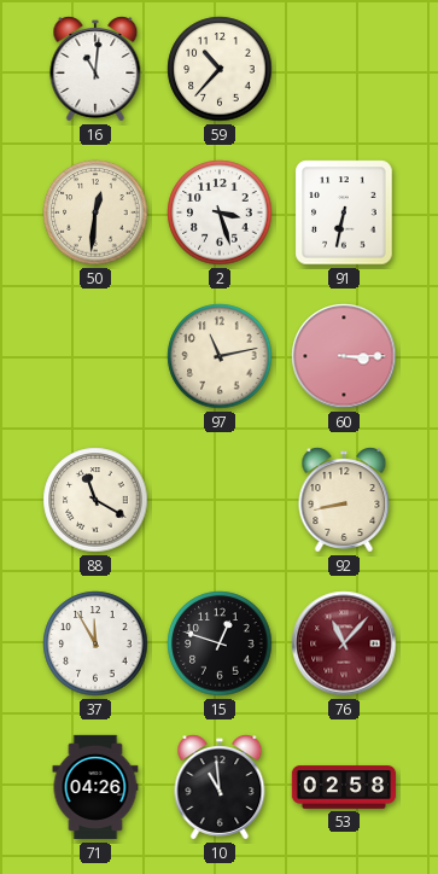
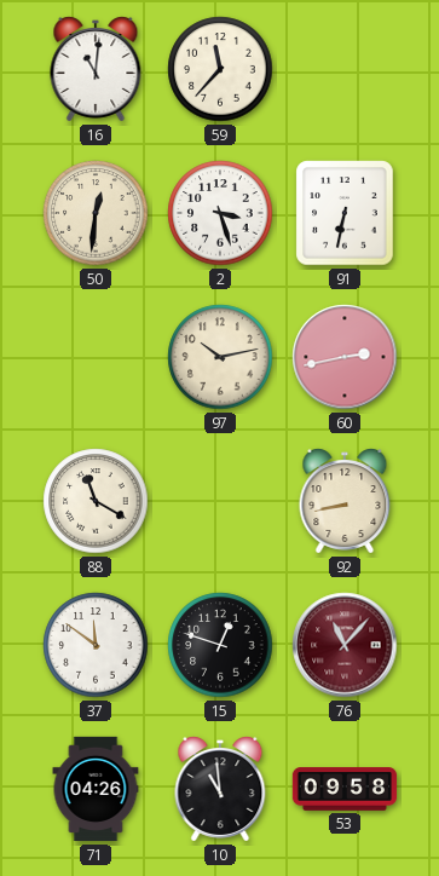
59: 10:37 -> 11:37 (220, 69)
97: 11:13 -> 10:13 (220, 357)
60: 3:15 -> 2:43 (345, 357)
37: 11:55 -> 11:51 (96, 645)
53: 02:58 -> 09:58 (345, 789)
